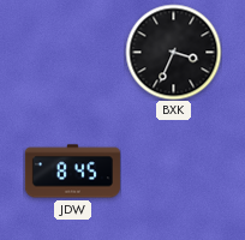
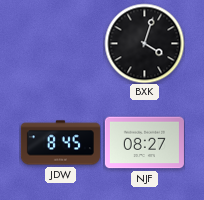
BXK: 3:34 -> 4:03 (144, 43)
NJF: none -> 08:27 (144, 143)
